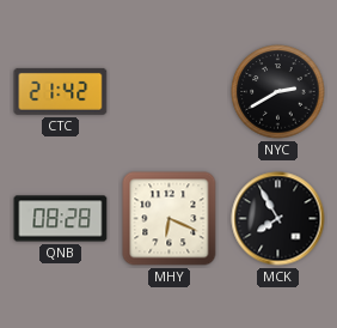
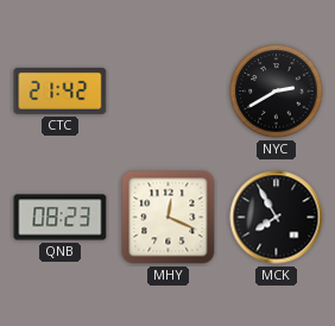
QNB: 08:28 -> 08:23 (61, 218)
MHY: 6:19 -> 12:19 (169, 218)
